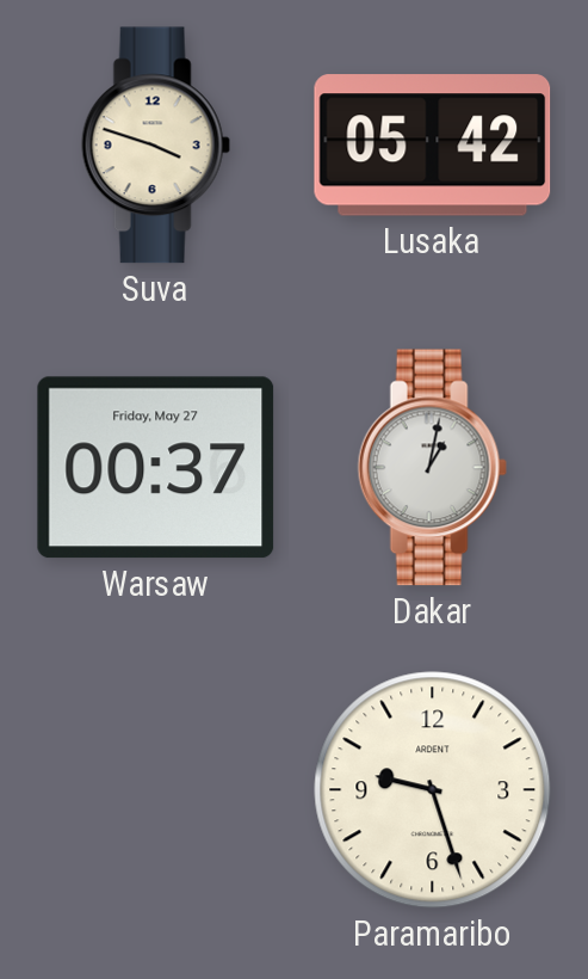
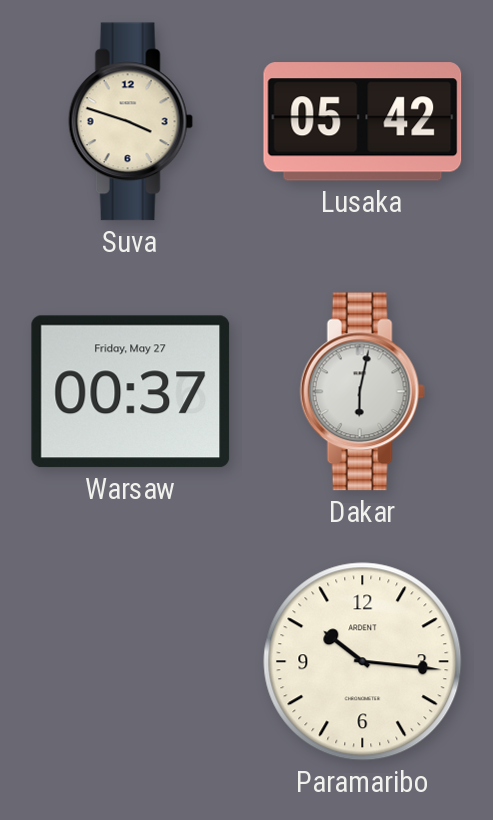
Dakar: 1:02 -> 6:02 (362, 392)
Paramaribo: 9:27 -> 10:16 (363, 662)
